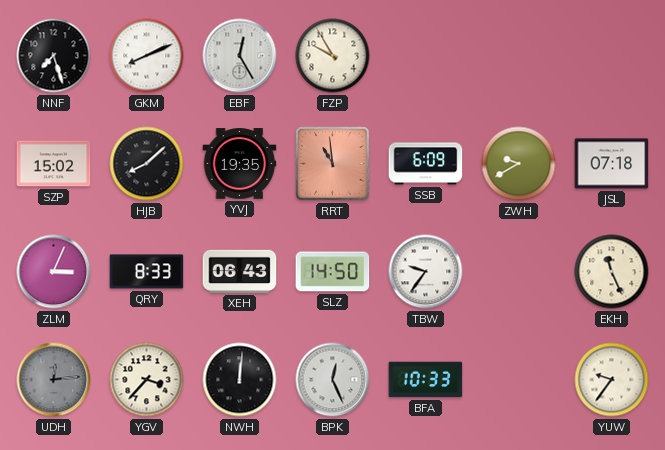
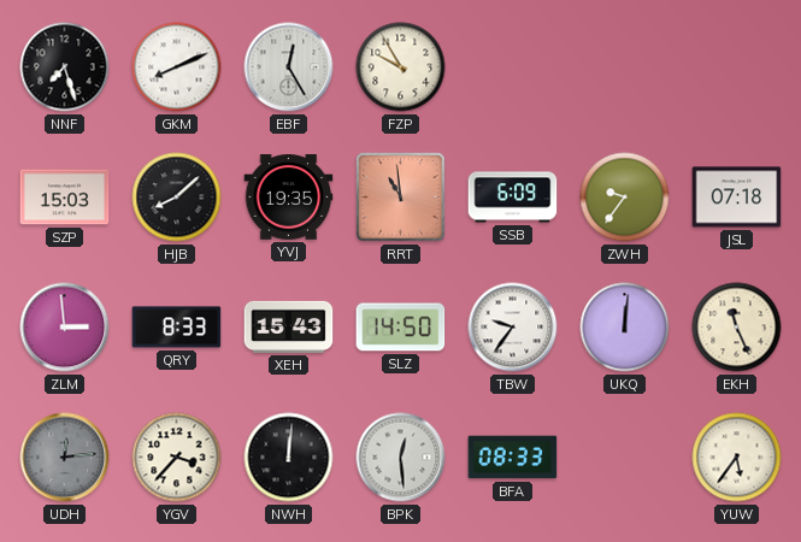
SZP: 15:02 -> 15:03 (65, 198)
ZWH: 9:40 -> 9:36 (625, 198)
ZLM: 3:04 -> 2:59 (65, 328)
XEH: 06:43 -> 15:43 (289, 326)
UKQ: none -> 12:01 (625, 328)
BPK: 12:26 -> 12:29 (401, 458)
BFA: 10:33 -> 08:33 (513, 458)
YUW: 9:36 -> 5:36 (737, 458)
